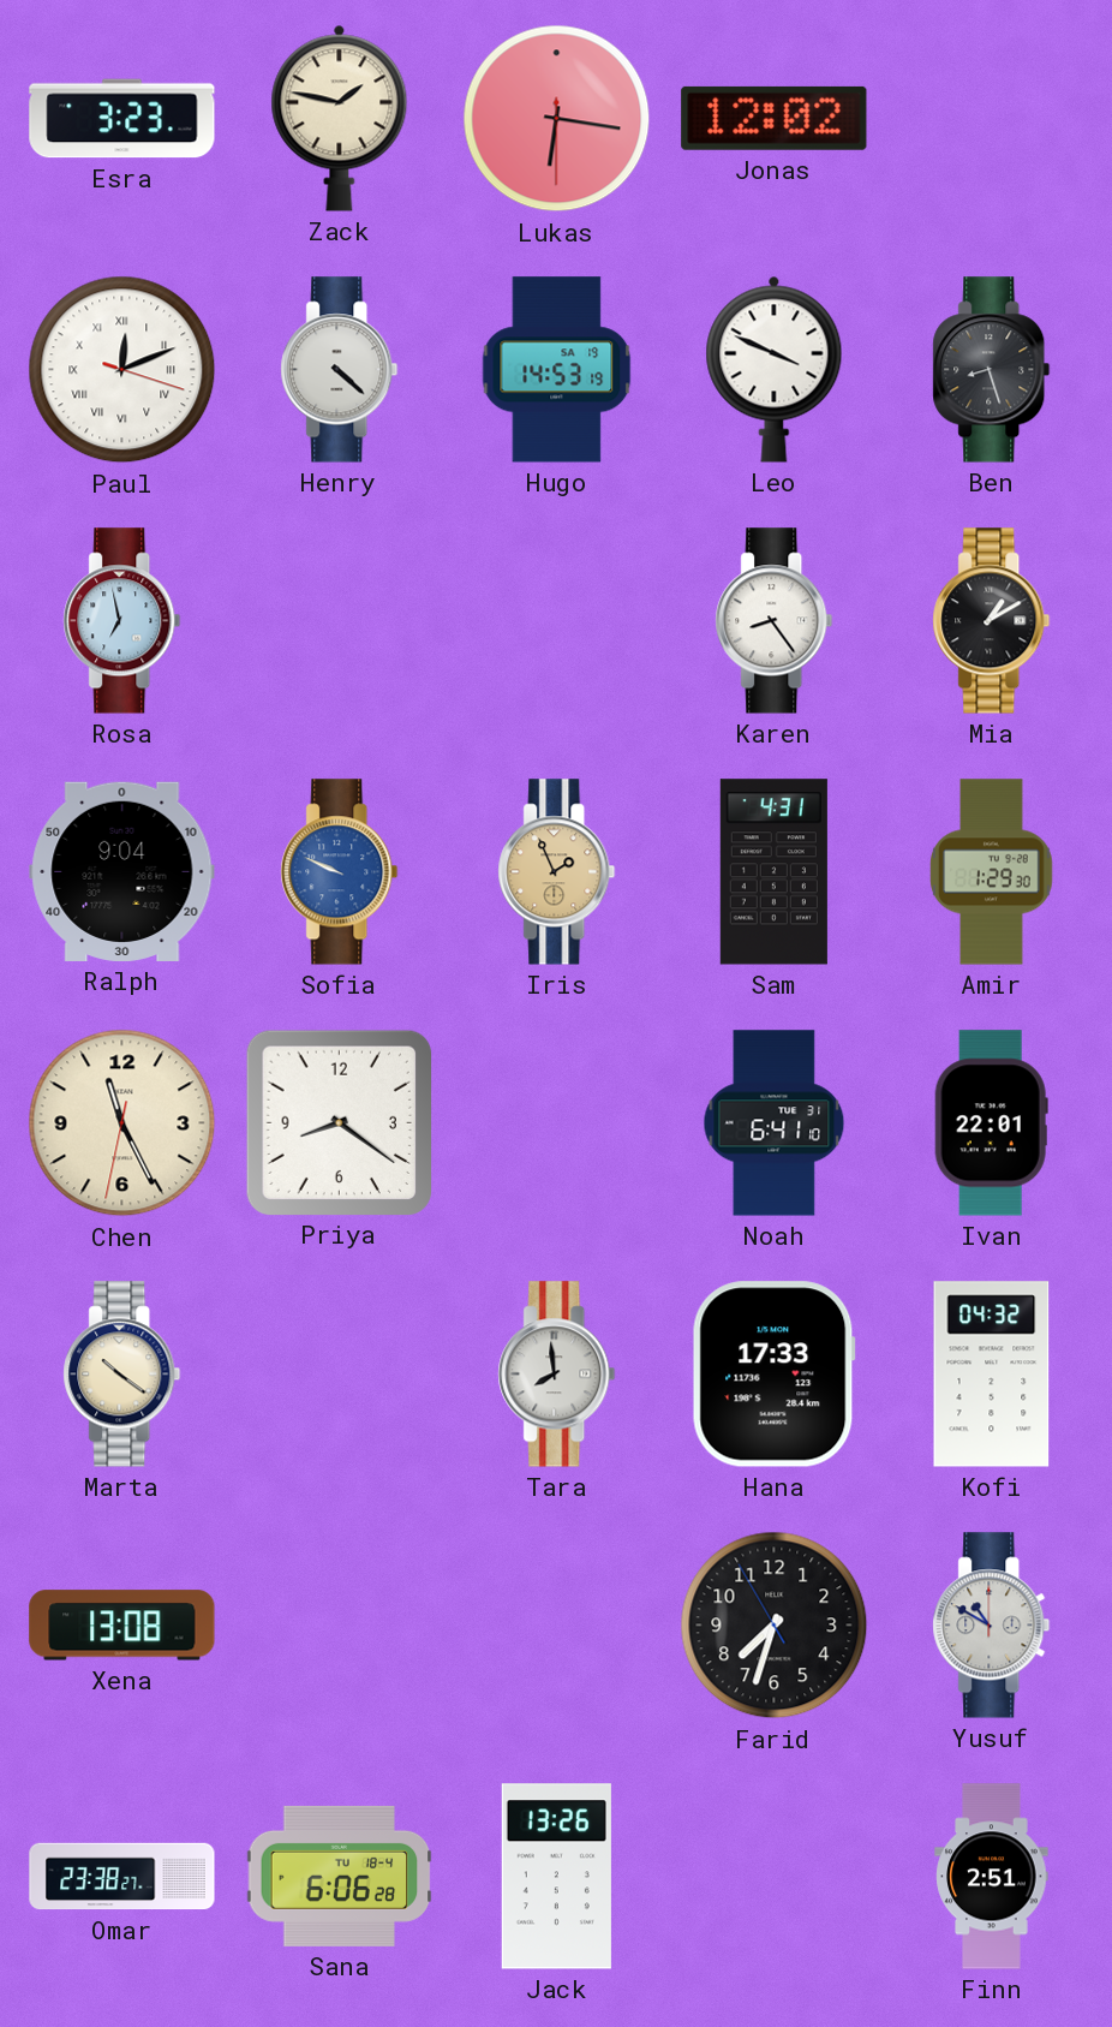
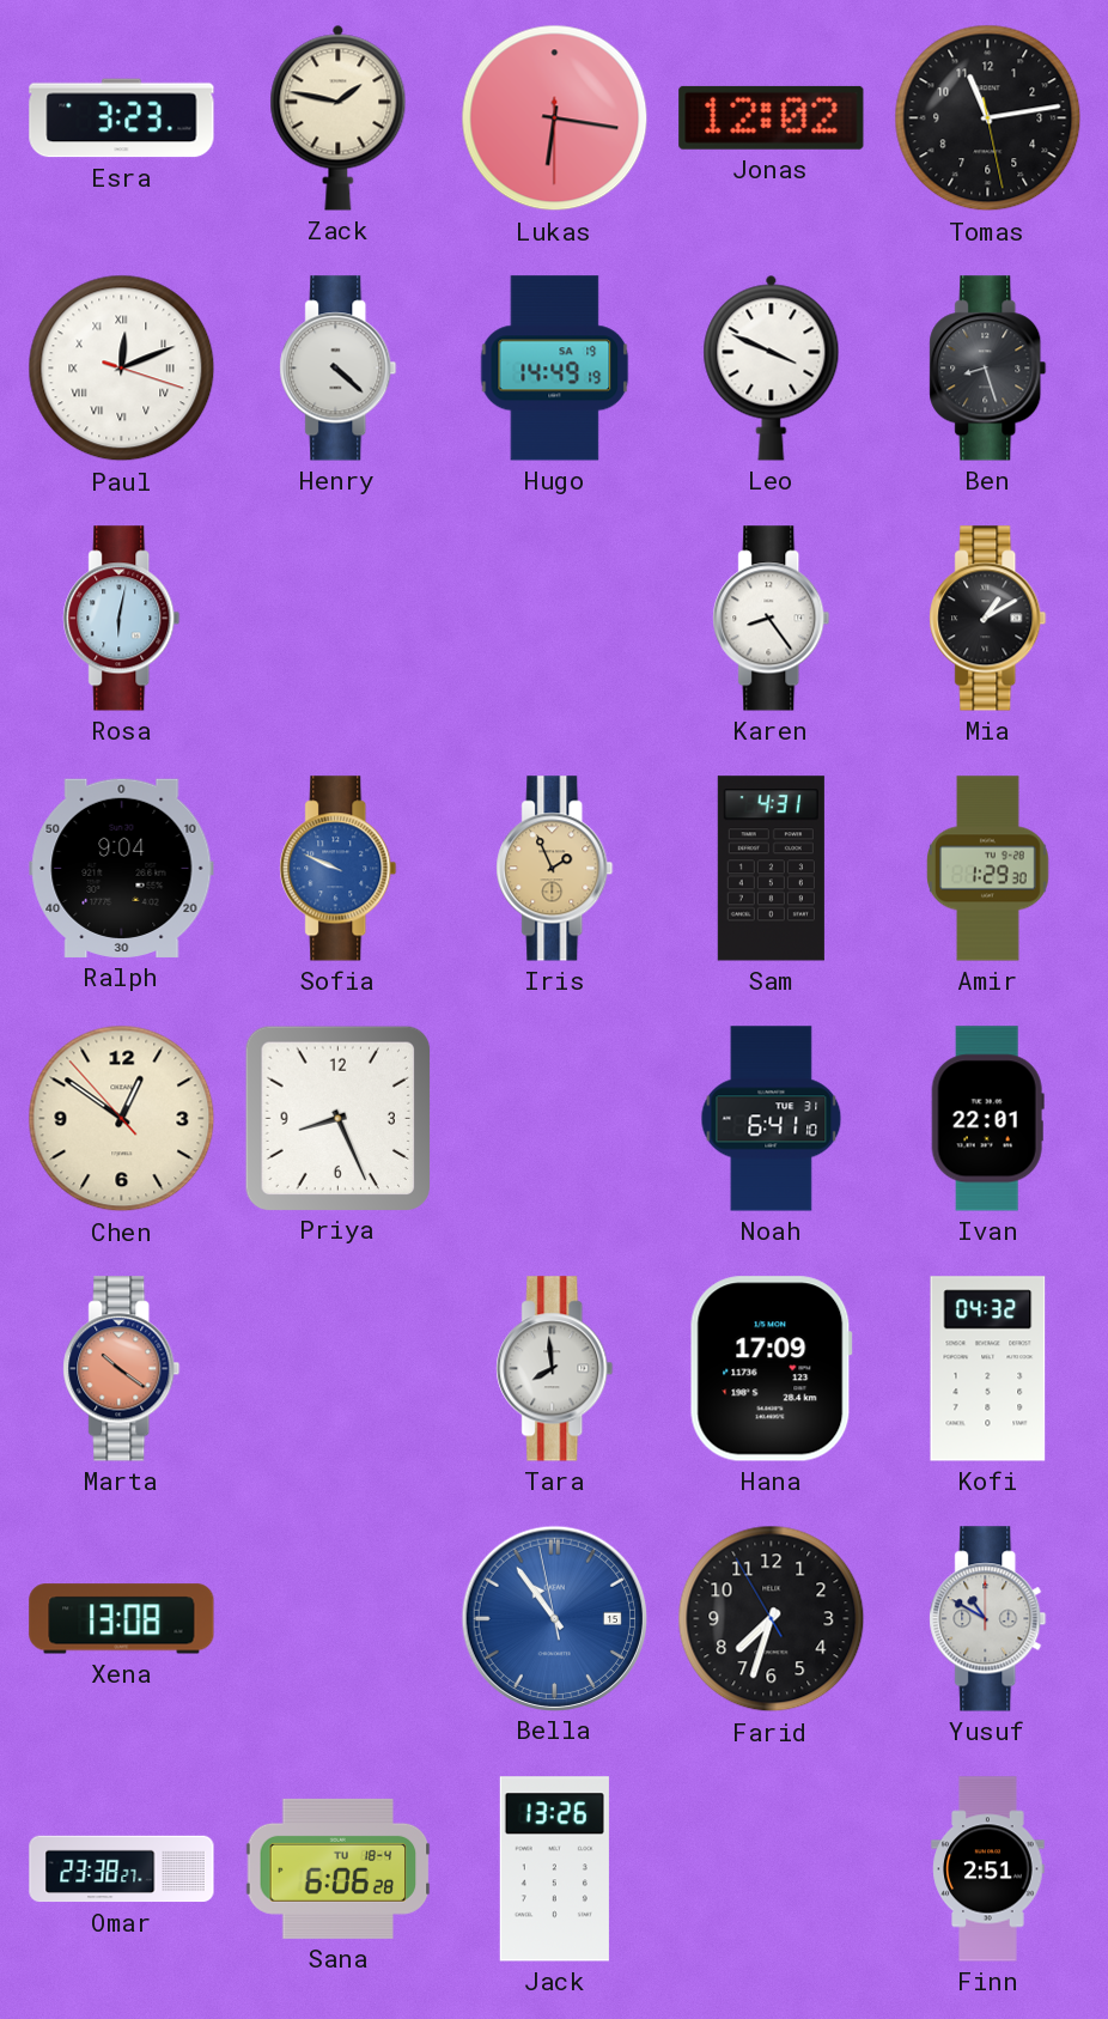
Tomas: none -> 11:13 (988, 118)
Hugo: 14:53 -> 14:49 (555, 369)
Rosa: 6:58 -> 6:02 (122, 619)
Chen: 11:25 -> 12:50 (122, 1119)
Priya: 8:21 -> 8:26 (337, 1118)
Marta dial: cream -> salmon (122, 1369)
Hana: 17:33 -> 17:09 (771, 1369)
Bella: none -> 10:53 (554, 1618)
